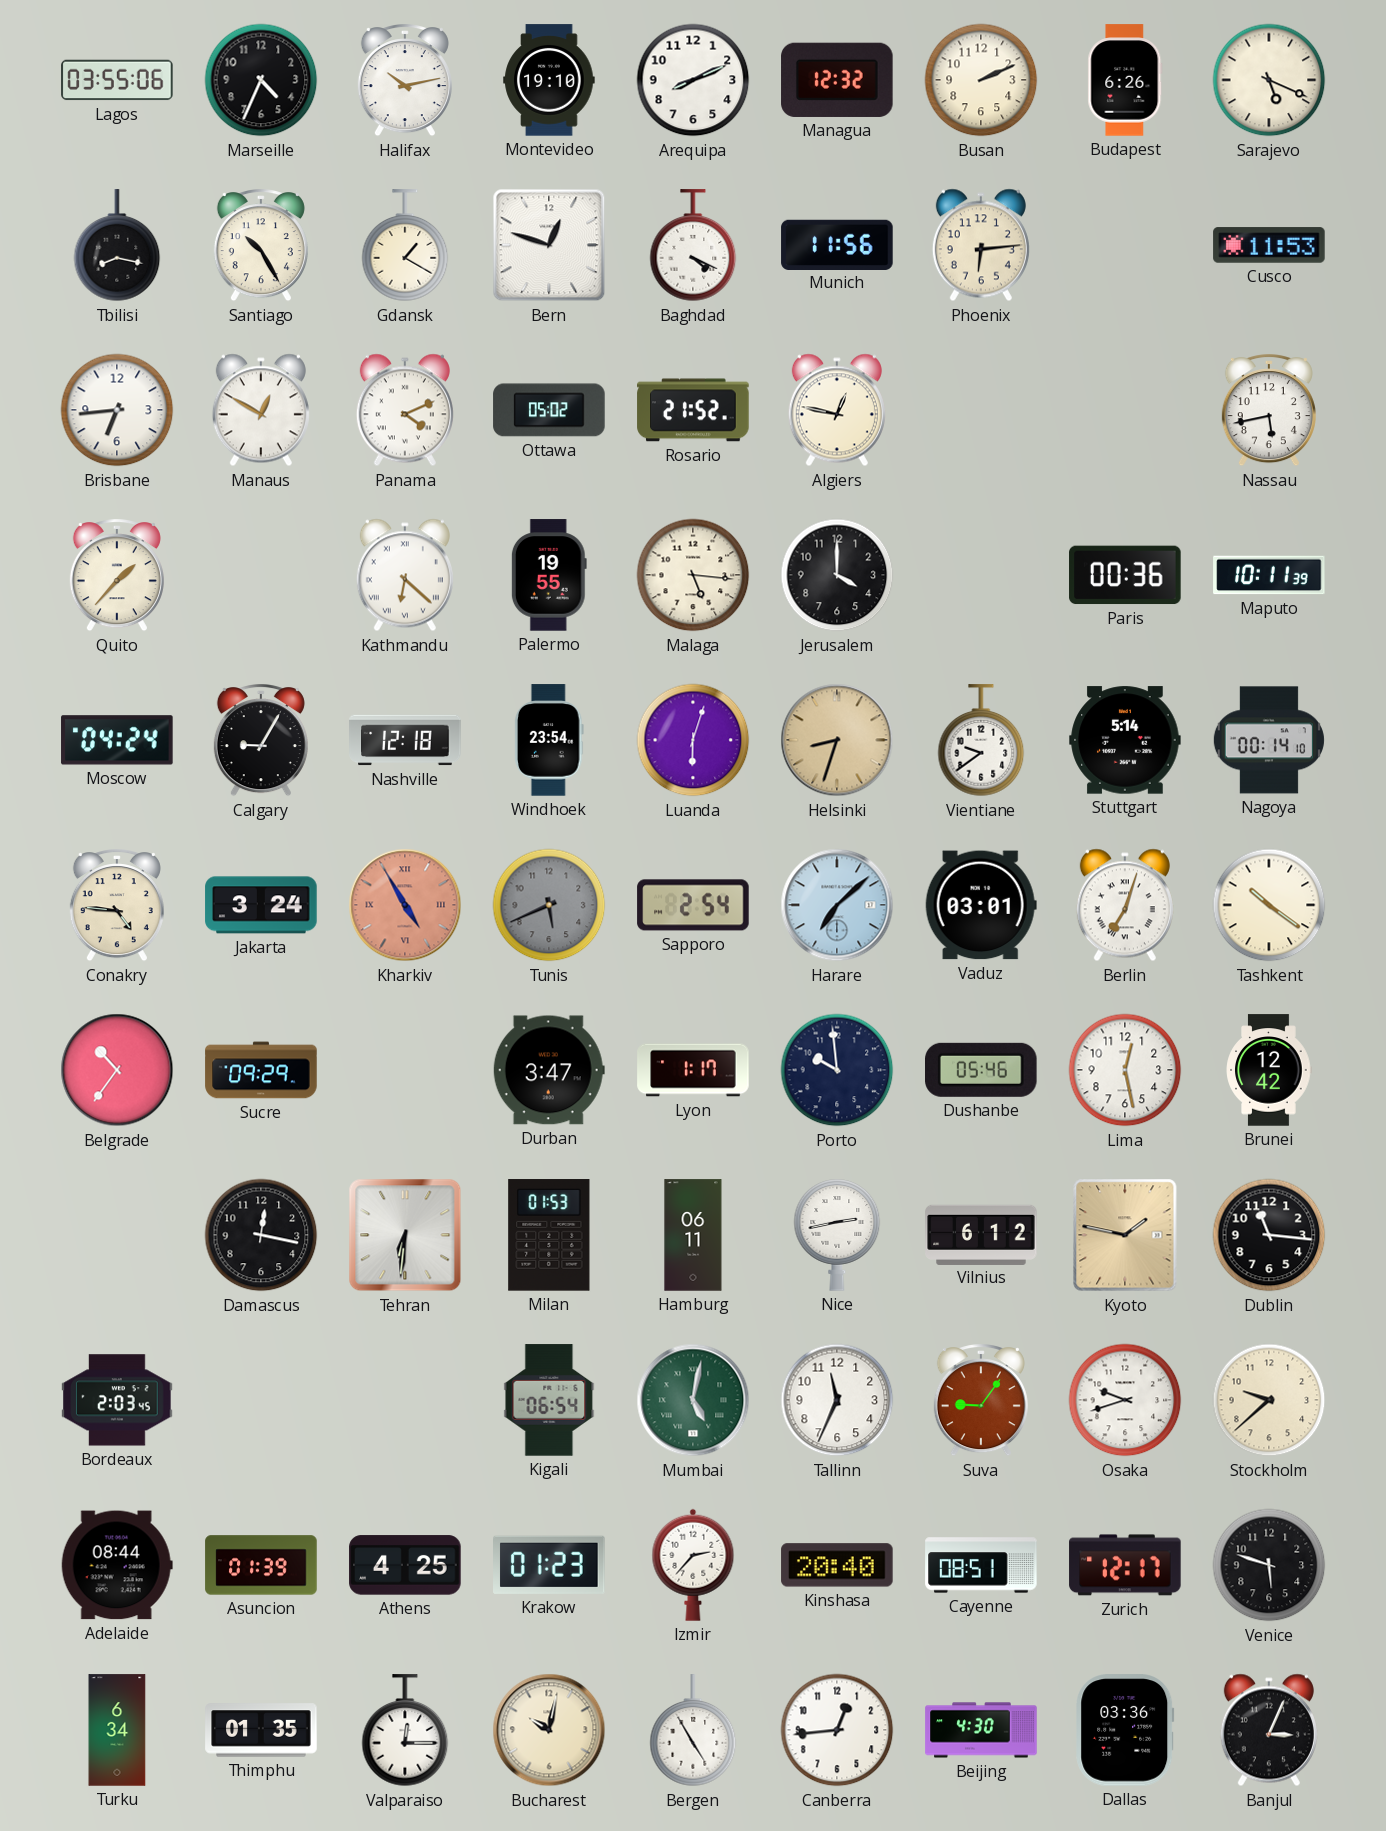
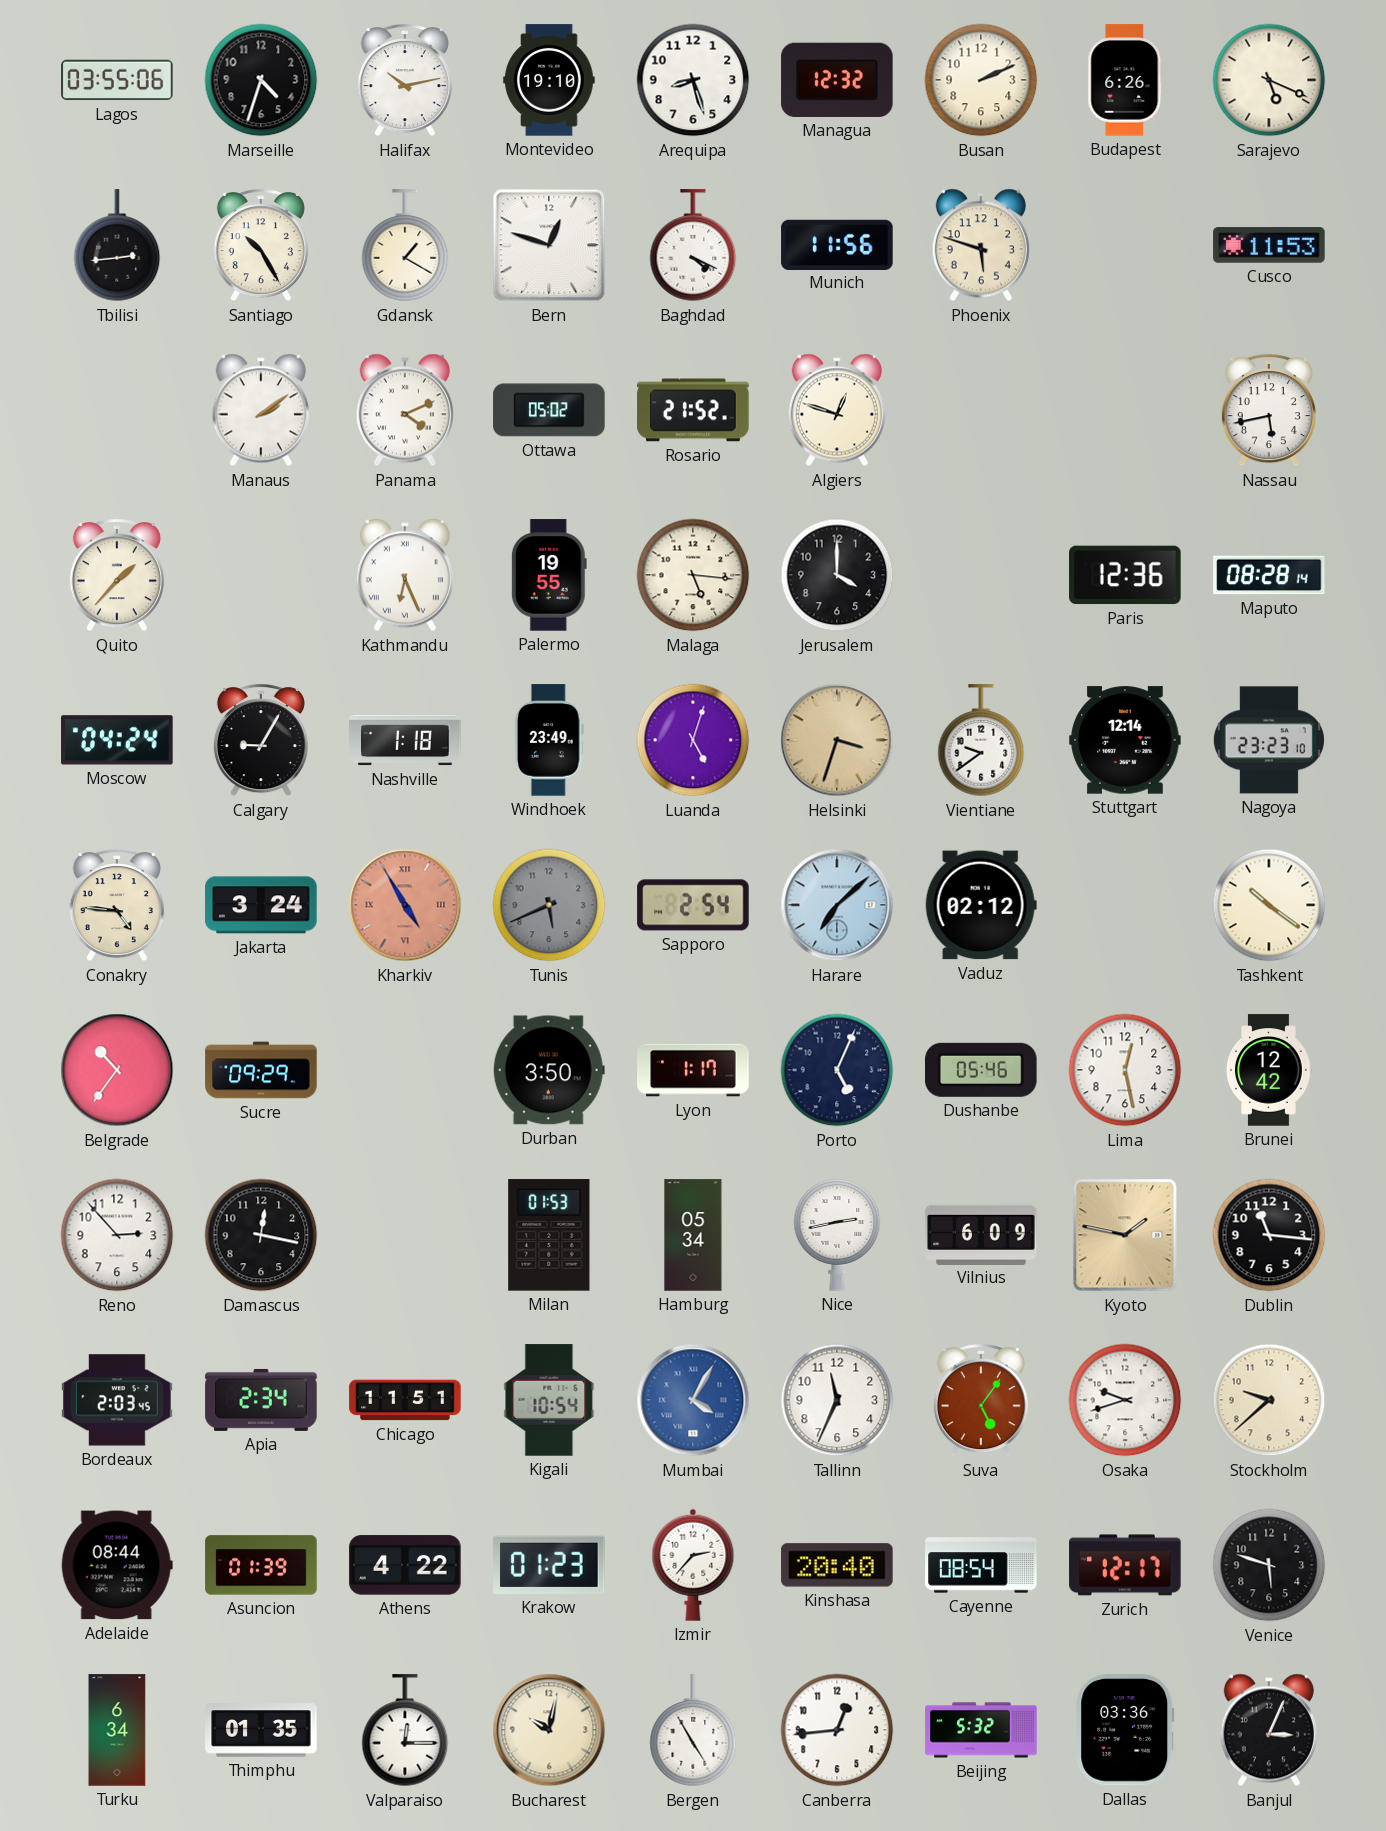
Marseille: 4:34 -> 4:33 (261, 80)
Arequipa: 8:11 -> 8:27 (693, 80)
Tbilisi: 8:17 -> 2:44 (117, 246)
Phoenix: 6:14 -> 5:48 (981, 245)
Brisbane: 6:44 -> none (117, 410)
Manaus: 12:50 -> 2:09 (261, 410)
Algiers: 12:47 -> 12:48 (837, 410)
Kathmandu: 6:22 -> 6:26 (405, 575)
Paris: 00:36 -> 12:36 (1125, 575)
Maputo: 10:11 -> 08:28 (1269, 575)
Nashville: 12:18 -> 1:18 (405, 740)
Windhoek: 23:54 -> 23:49 (549, 740)
Luanda: 6:03 -> 5:03 (693, 740)
Helsinki: 8:33 -> 3:33 (837, 740)
Stuttgart: 5:14 -> 12:14 (1125, 740)
Nagoya: 00:14 -> 23:23 (1269, 740)
Vaduz: 03:01 -> 02:12 (981, 905)
Berlin: 7:03 -> none (1125, 905)
Durban: 3:47 -> 3:50 (549, 1070)
Porto: 9:59 -> 5:04 (837, 1070)
Reno: none -> 2:53 (117, 1235)
Tehran: 6:31 -> none (405, 1235)
Hamburg: 06:11 -> 05:34 (693, 1235)
Vilnius: 6:12 -> 6:09 (981, 1234)
Apia: none -> 2:34 (261, 1400)
Chicago: none -> 11:51 (405, 1400)
Kigali: 06:54 -> 10:54 (549, 1400)
Mumbai: 5:02 -> 4:05 (693, 1400)
Mumbai dial: green -> blue (693, 1400)
Suva: 9:06 -> 5:06 (981, 1401)
Athens: 4:25 -> 4:22 (405, 1565)
Cayenne: 08:51 -> 08:54 (981, 1565)
Beijing: 4:30 -> 5:32 (981, 1730)
